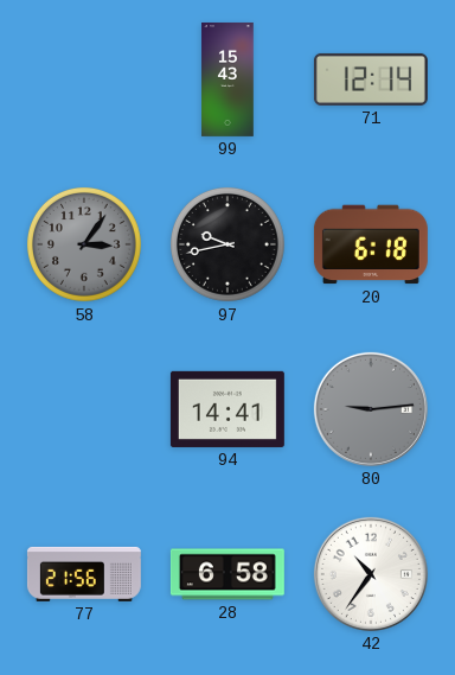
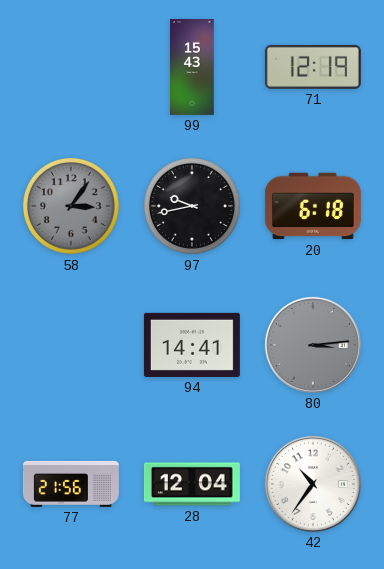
71: 12:14 -> 12:19 (313, 67)
80: 9:14 -> 3:14 (313, 345)
28: 6:58 -> 12:04 (192, 484)
